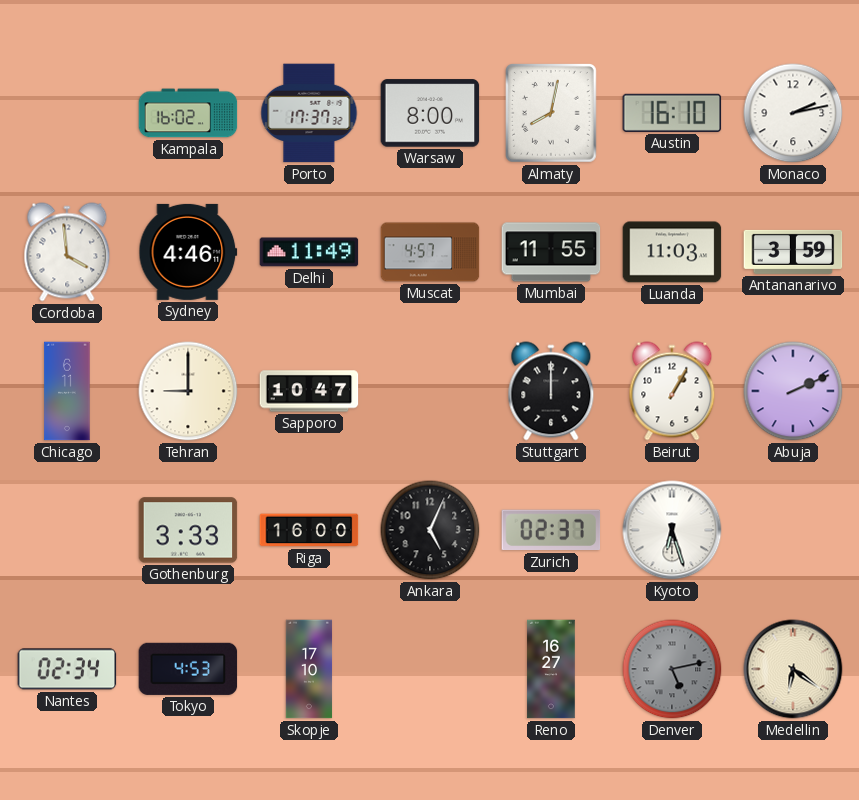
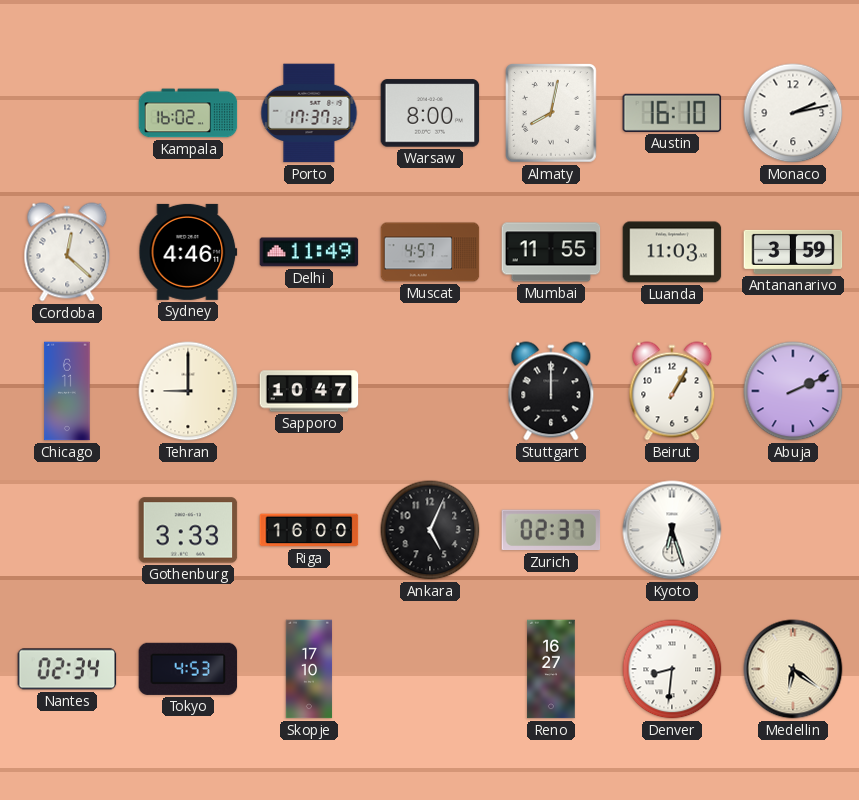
Cordoba: 3:59 -> 12:22 (67, 252)
Denver: 5:13 -> 8:31 (672, 669)
Denver dial: grey -> white (672, 669)
